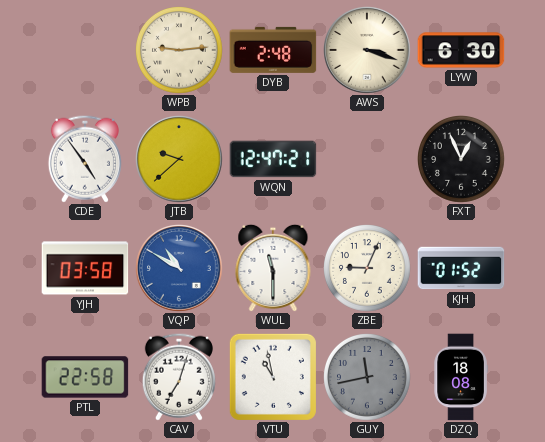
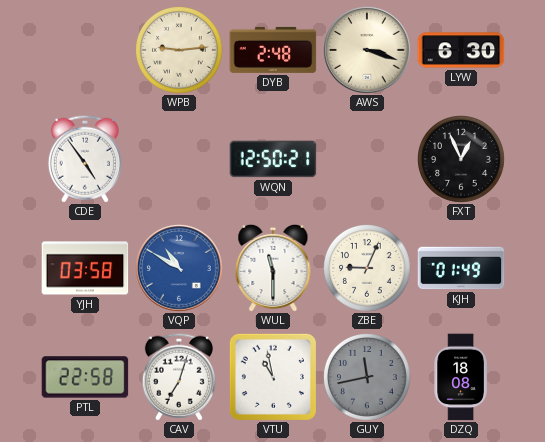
JTB: 9:38 -> none (180, 160)
WQN: 12:47 -> 12:50 (273, 159)
KJH: 01:52 -> 01:49 (461, 268)
